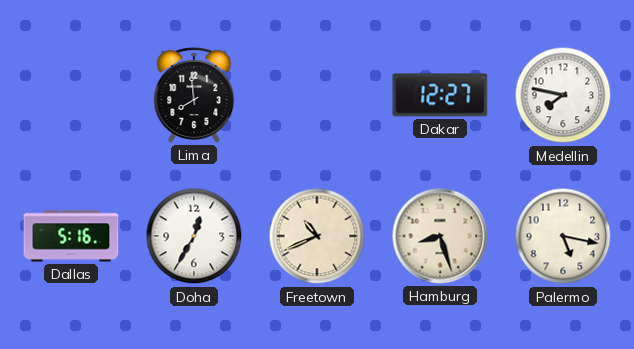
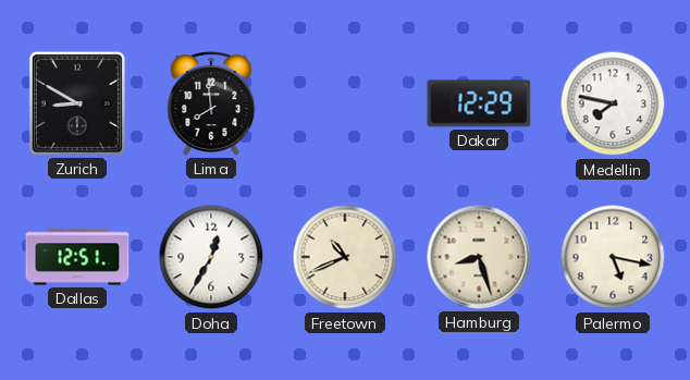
Zurich: none -> 8:50 (77, 103)
Dakar: 12:27 -> 12:29 (479, 103)
Dallas: 5:16 -> 12:51 (77, 257)
